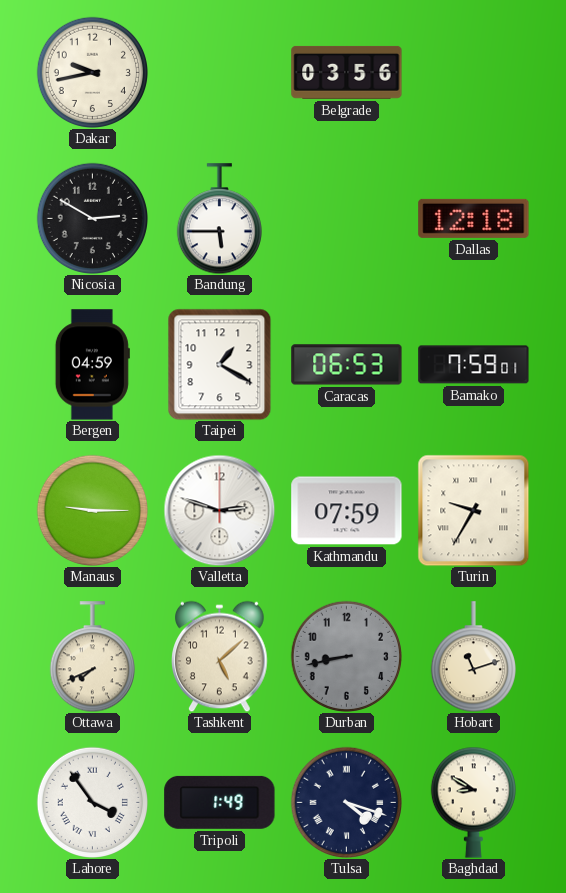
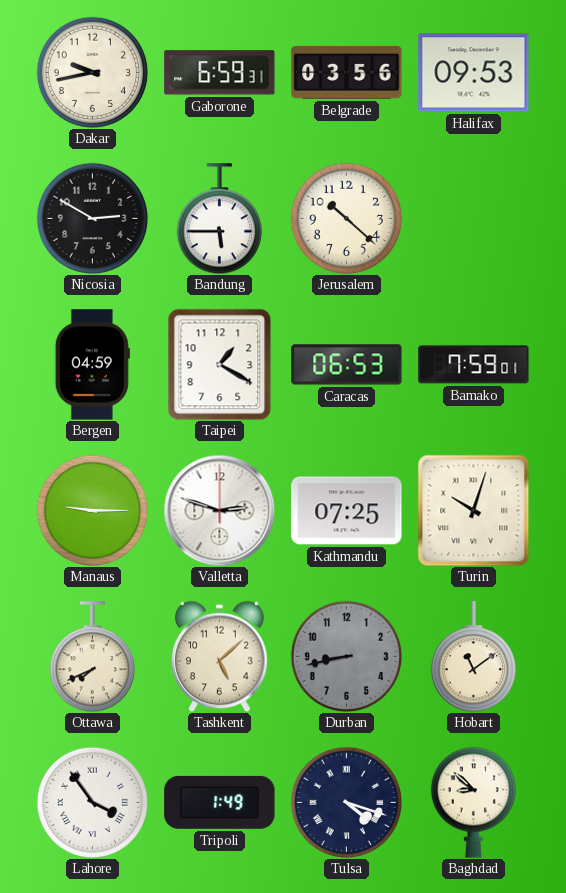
Gaborone: none -> 6:59 (220, 73)
Halifax: none -> 09:53 (474, 73)
Jerusalem: none -> 10:22 (346, 218)
Dallas: 12:18 -> none (474, 218)
Kathmandu: 07:59 -> 07:25 (347, 511)
Turin: 9:35 -> 10:03 (473, 510)
Hobart: 11:12 -> 11:09 (473, 657)
Baghdad: 8:50 -> 8:52 (473, 802)
